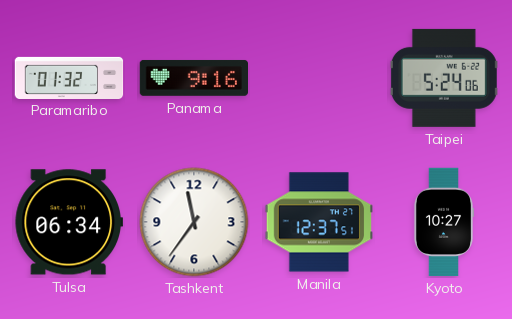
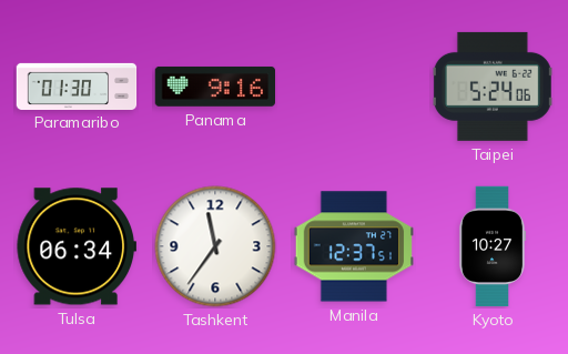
Paramaribo: 01:32 -> 01:30 (77, 85)
